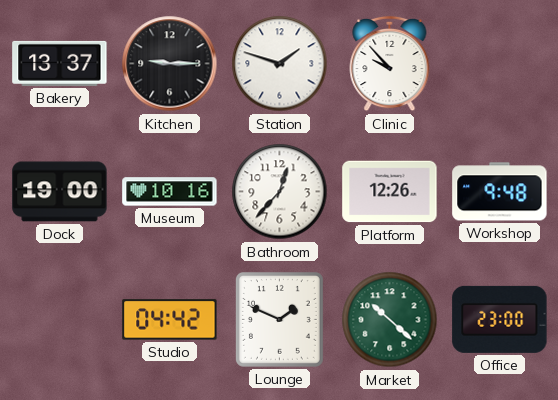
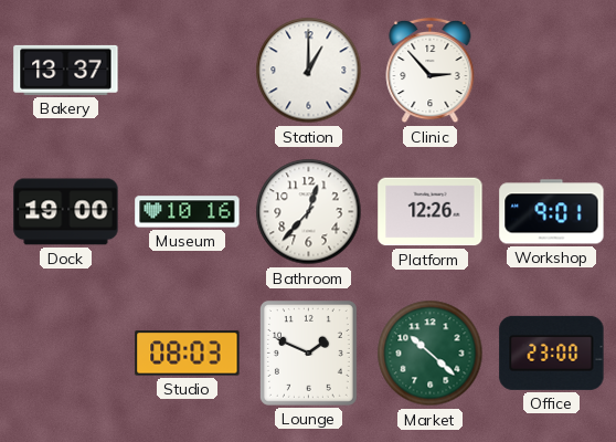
Kitchen: 9:15 -> none (170, 64)
Station: 1:48 -> 1:00 (309, 71)
Clinic: 9:53 -> 2:53 (431, 71)
Workshop: 9:48 -> 9:01 (552, 212)
Studio: 04:42 -> 08:03 (188, 354)
